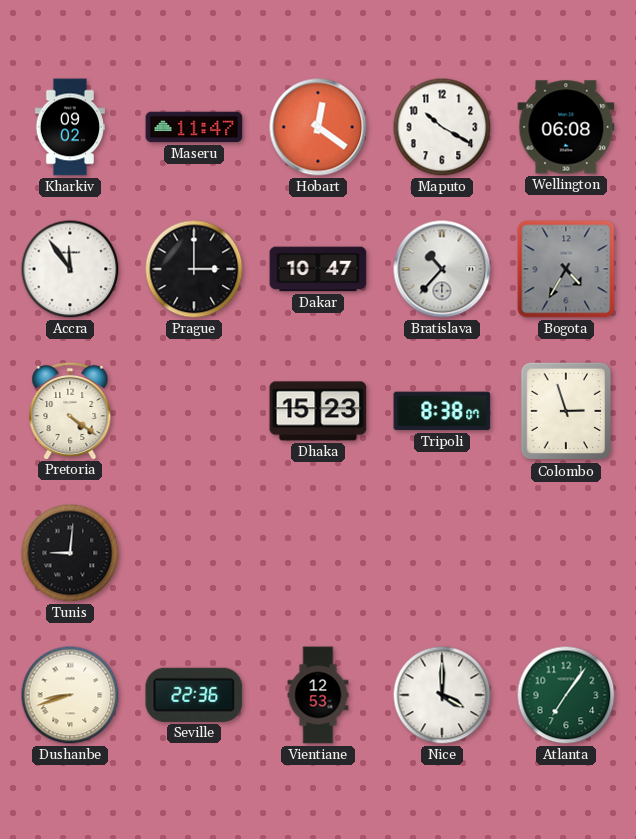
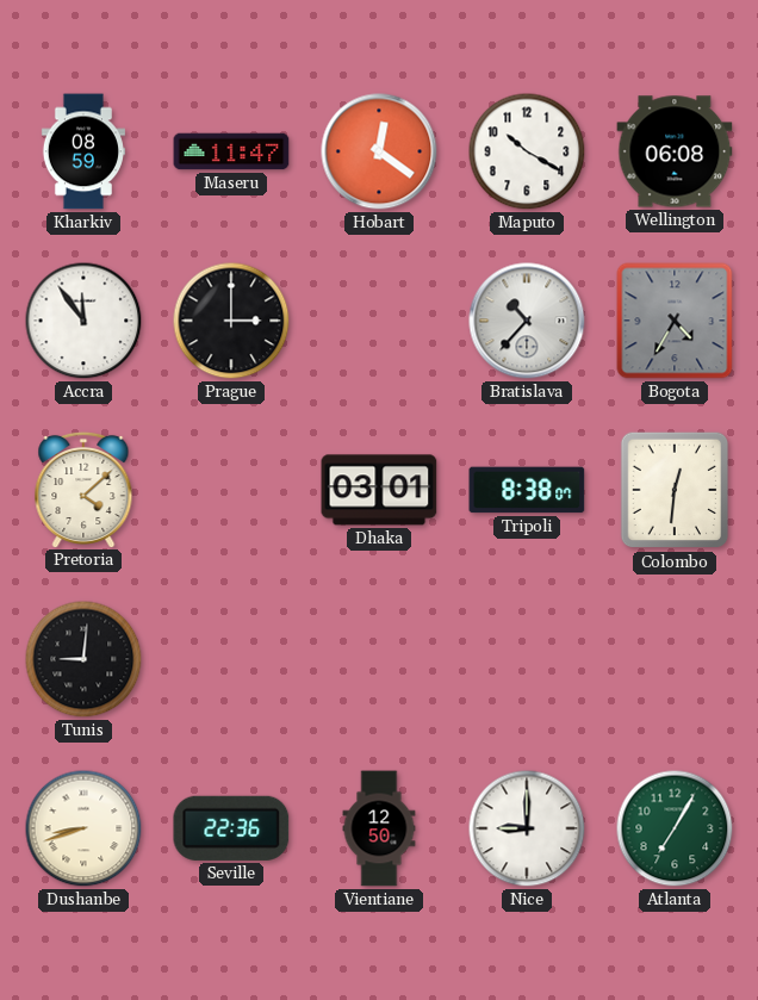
Kharkiv: 09:02 -> 08:59 (83, 151)
Dakar: 10:47 -> none (318, 269)
Pretoria: 4:21 -> 4:08 (83, 489)
Dhaka: 15:23 -> 03:01 (379, 490)
Colombo: 2:57 -> 12:31 (675, 490)
Vientiane: 12:53 -> 12:50 (379, 828)
Nice: 4:00 -> 9:00 (527, 828)
Atlanta: 7:06 -> 7:05 (675, 828)
